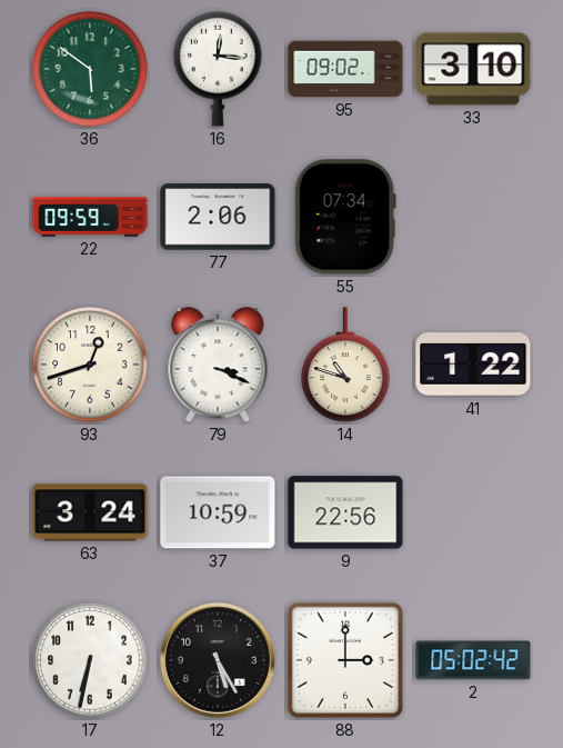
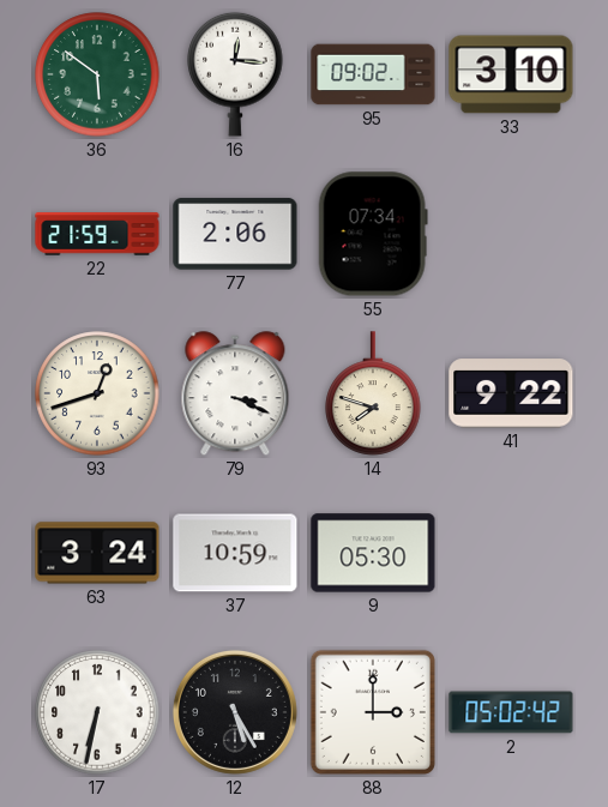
22: 09:59 -> 21:59 (97, 234)
14: 10:48 -> 7:48 (373, 393)
41: 1:22 -> 9:22 (511, 393)
9: 22:56 -> 05:30 (373, 553)
